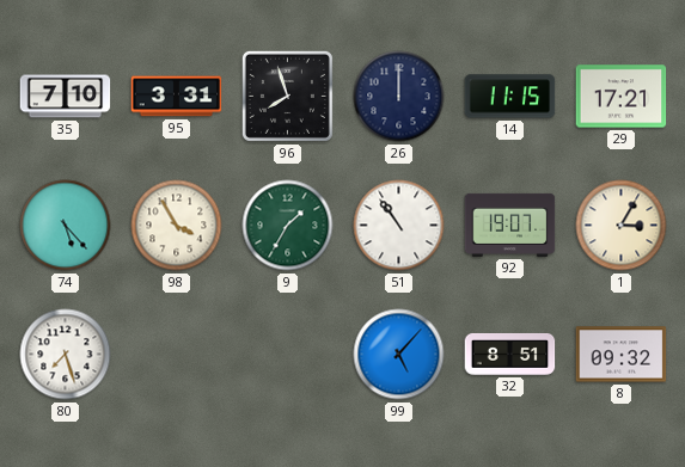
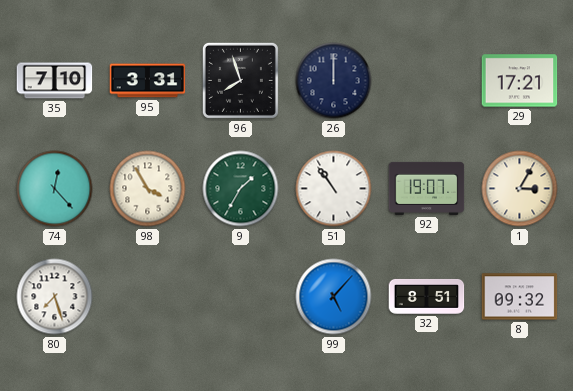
14: 11:15 -> none (510, 97)
74: 5:23 -> 12:23 (55, 189)
